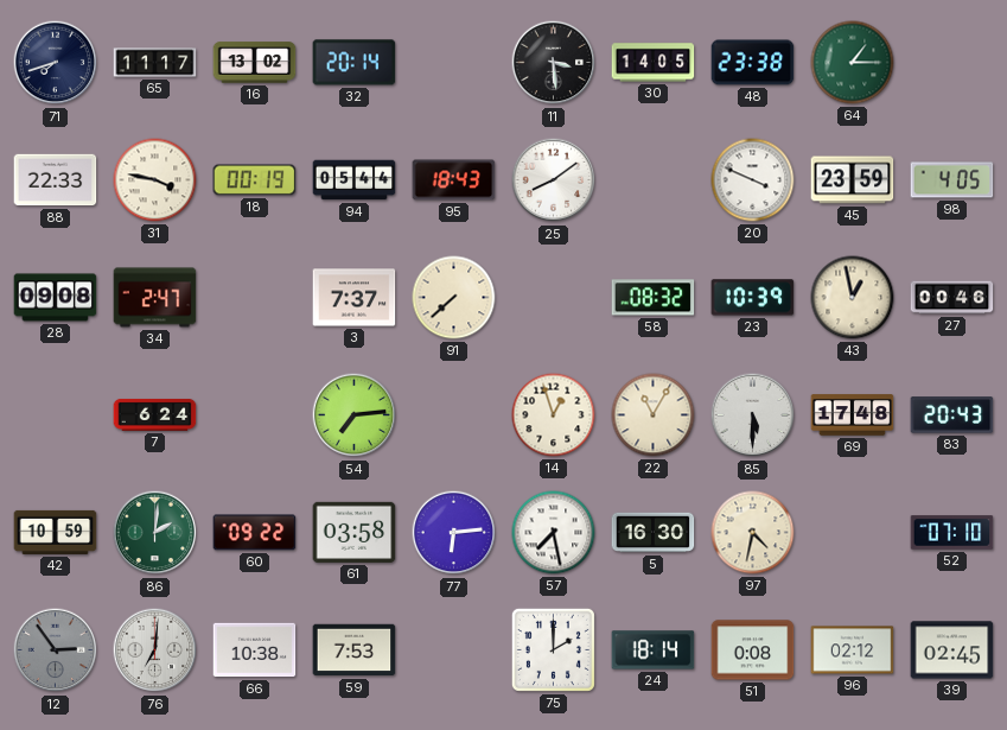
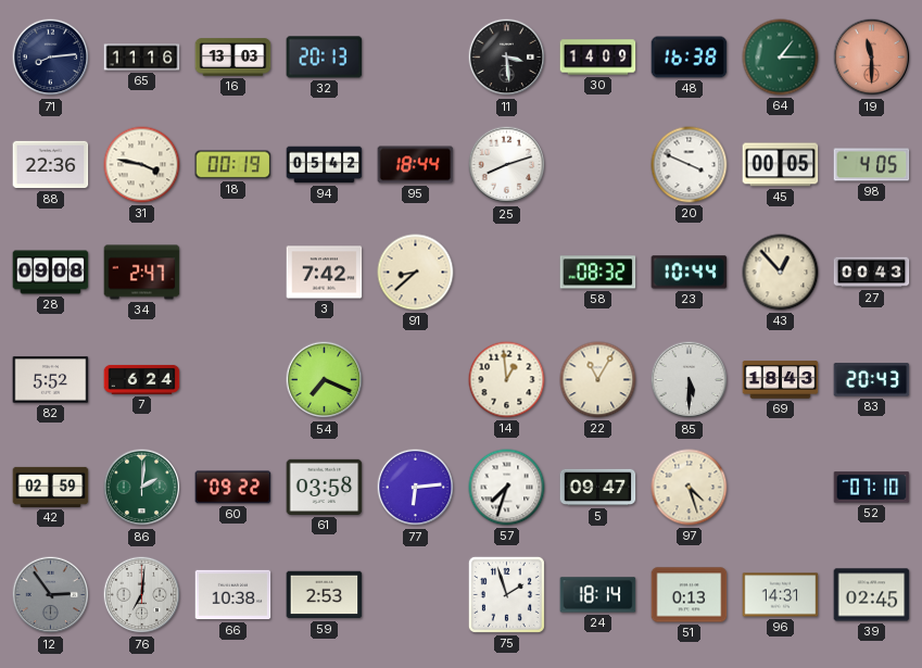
71: 7:42 -> 8:14 (51, 58)
65: 11:17 -> 11:16 (142, 58)
16: 13:02 -> 13:03 (233, 58)
32: 20:14 -> 20:13 (325, 58)
30: 14:05 -> 14:09 (598, 58)
48: 23:38 -> 16:38 (690, 58)
19: none -> 11:30 (872, 58)
88: 22:33 -> 22:36 (51, 165)
94: 05:44 -> 05:42 (325, 165)
95: 18:43 -> 18:44 (416, 165)
25: 8:09 -> 8:12 (507, 165)
45: 23:59 -> 00:05 (781, 165)
3: 7:37 -> 7:42 (325, 273)
91: 7:38 -> 8:38 (416, 273)
23: 10:39 -> 10:44 (690, 273)
43: 12:58 -> 12:53 (781, 273)
27: 00:46 -> 00:43 (872, 273)
82: none -> 5:52 (51, 380)
54: 7:14 -> 7:19 (325, 380)
14: 12:57 -> 12:59 (507, 380)
69: 17:48 -> 18:43 (781, 380)
42: 10:59 -> 02:59 (51, 487)
57: 7:28 -> 7:33 (507, 488)
5: 16:30 -> 09:47 (598, 488)
97: 4:32 -> 4:27 (690, 488)
59: 7:53 -> 2:53 (325, 595)
75: 2:00 -> 1:57 (506, 594)
51: 0:08 -> 0:13 (690, 595)
96: 02:12 -> 14:31 (781, 595)
